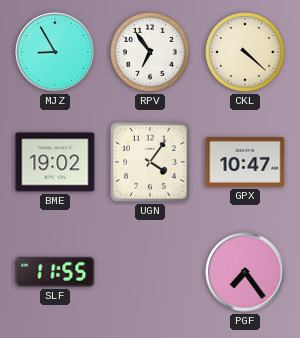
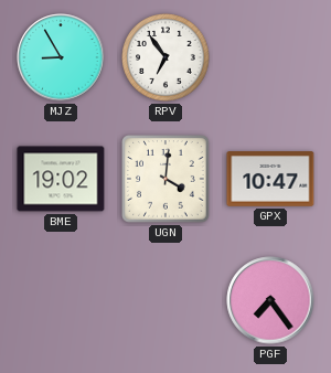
CKL: 4:22 -> none (245, 52)
UGN: 4:06 -> 4:01 (165, 179)
SLF: 11:55 -> none (55, 272)
